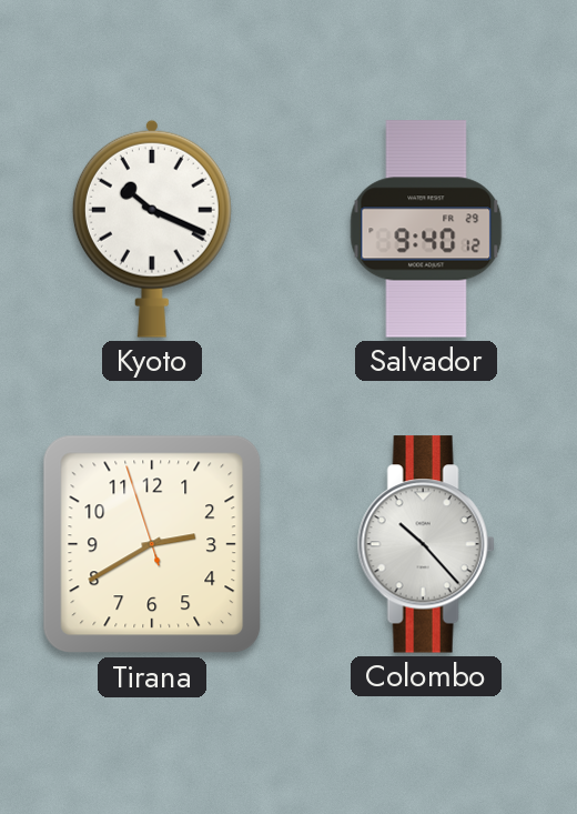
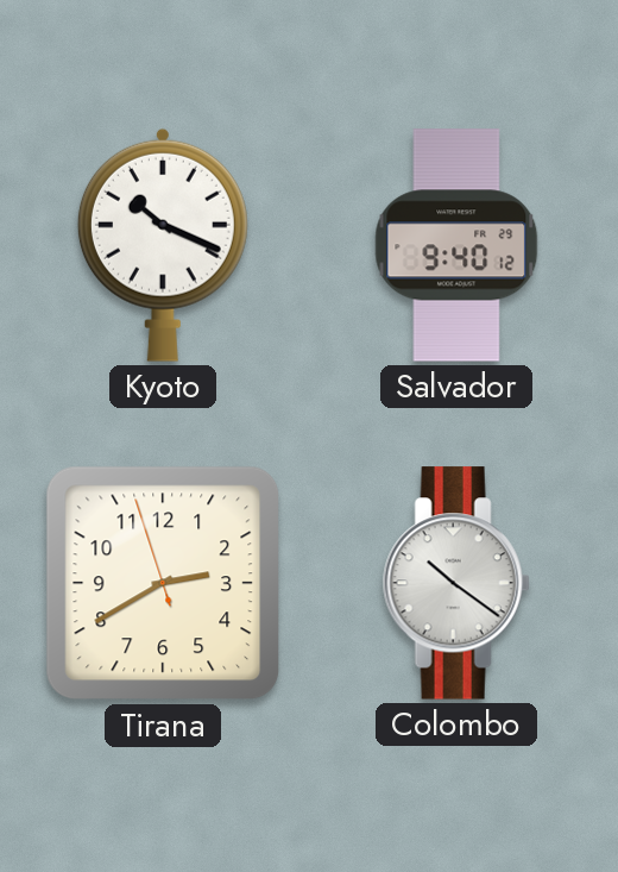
Colombo: 10:23 -> 10:21 (456, 583)
